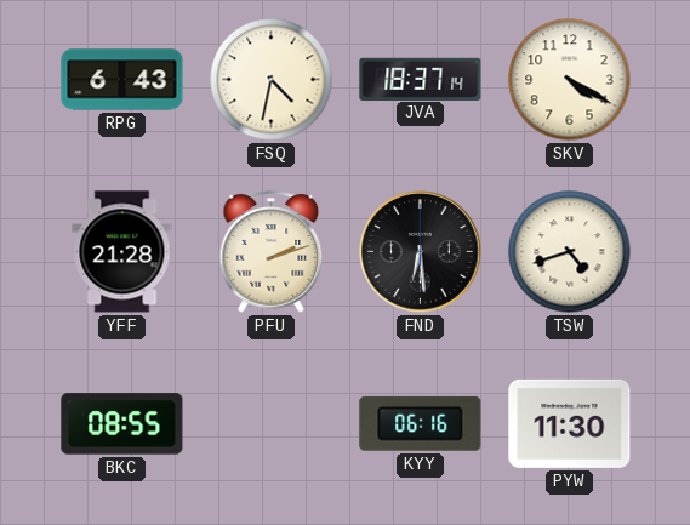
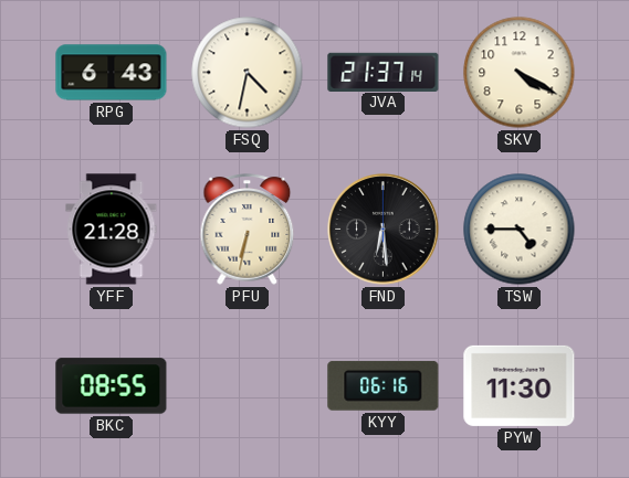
JVA: 18:37 -> 21:37 (384, 72)
PFU: 2:12 -> 6:32 (248, 230)
TSW: 4:42 -> 4:45 (520, 230)
